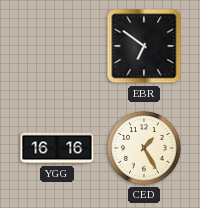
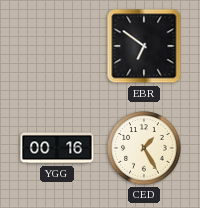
YGG: 16:16 -> 00:16 (57, 148)
